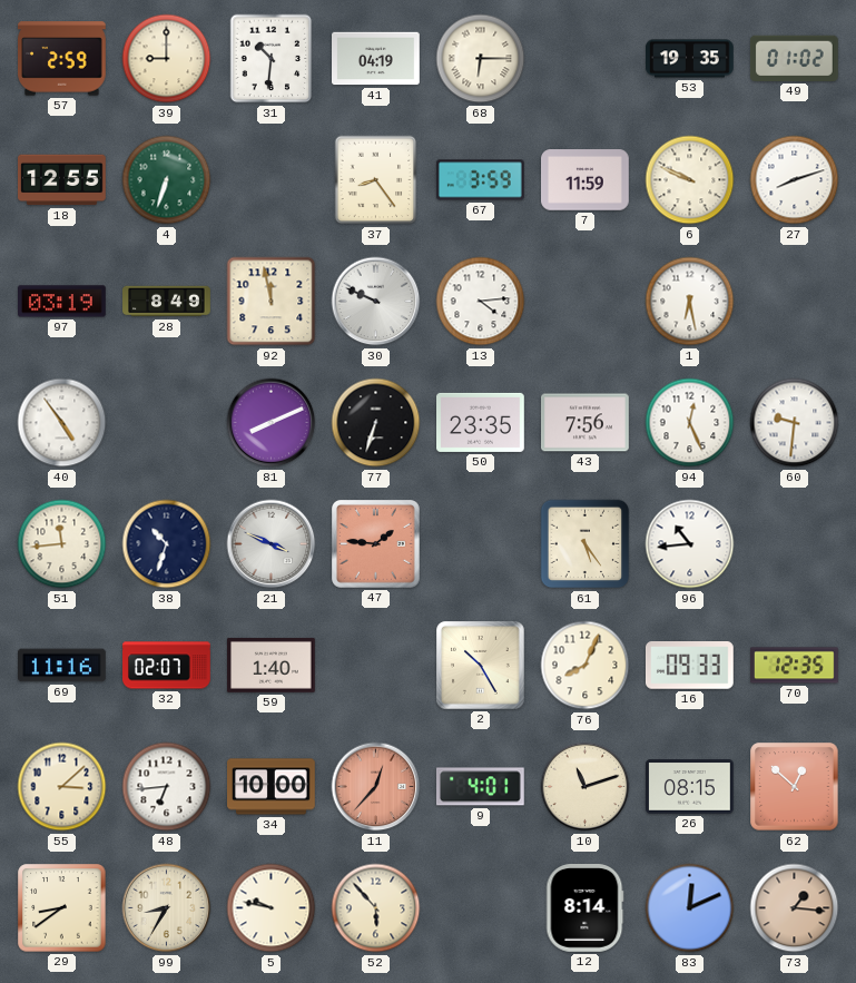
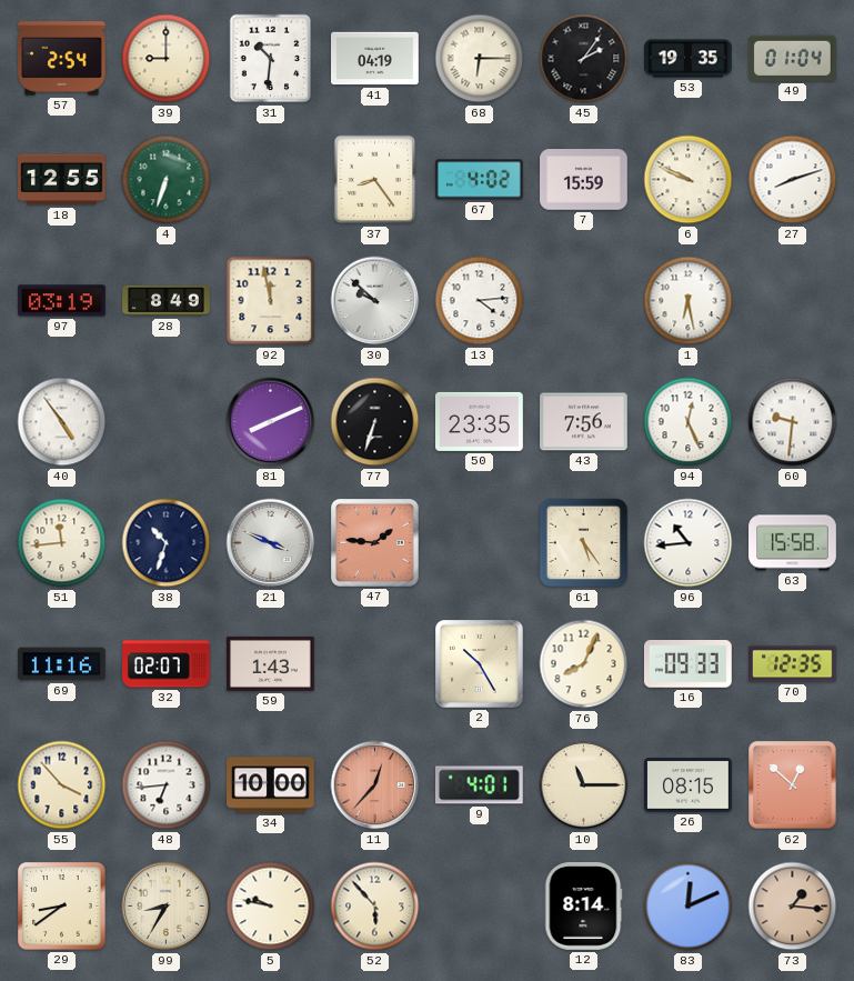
57: 2:59 -> 2:54 (62, 59)
45: none -> 2:06 (584, 59)
49: 01:02 -> 01:04 (792, 58)
67: 3:59 -> 4:02 (479, 180)
7: 11:59 -> 15:59 (584, 180)
30: 9:49 -> 9:52 (375, 301)
63: none -> 15:58 (793, 543)
59: 1:40 -> 1:43 (271, 663)
55: 3:08 -> 3:53 (62, 785)
10: 11:12 -> 11:15 (584, 785)
